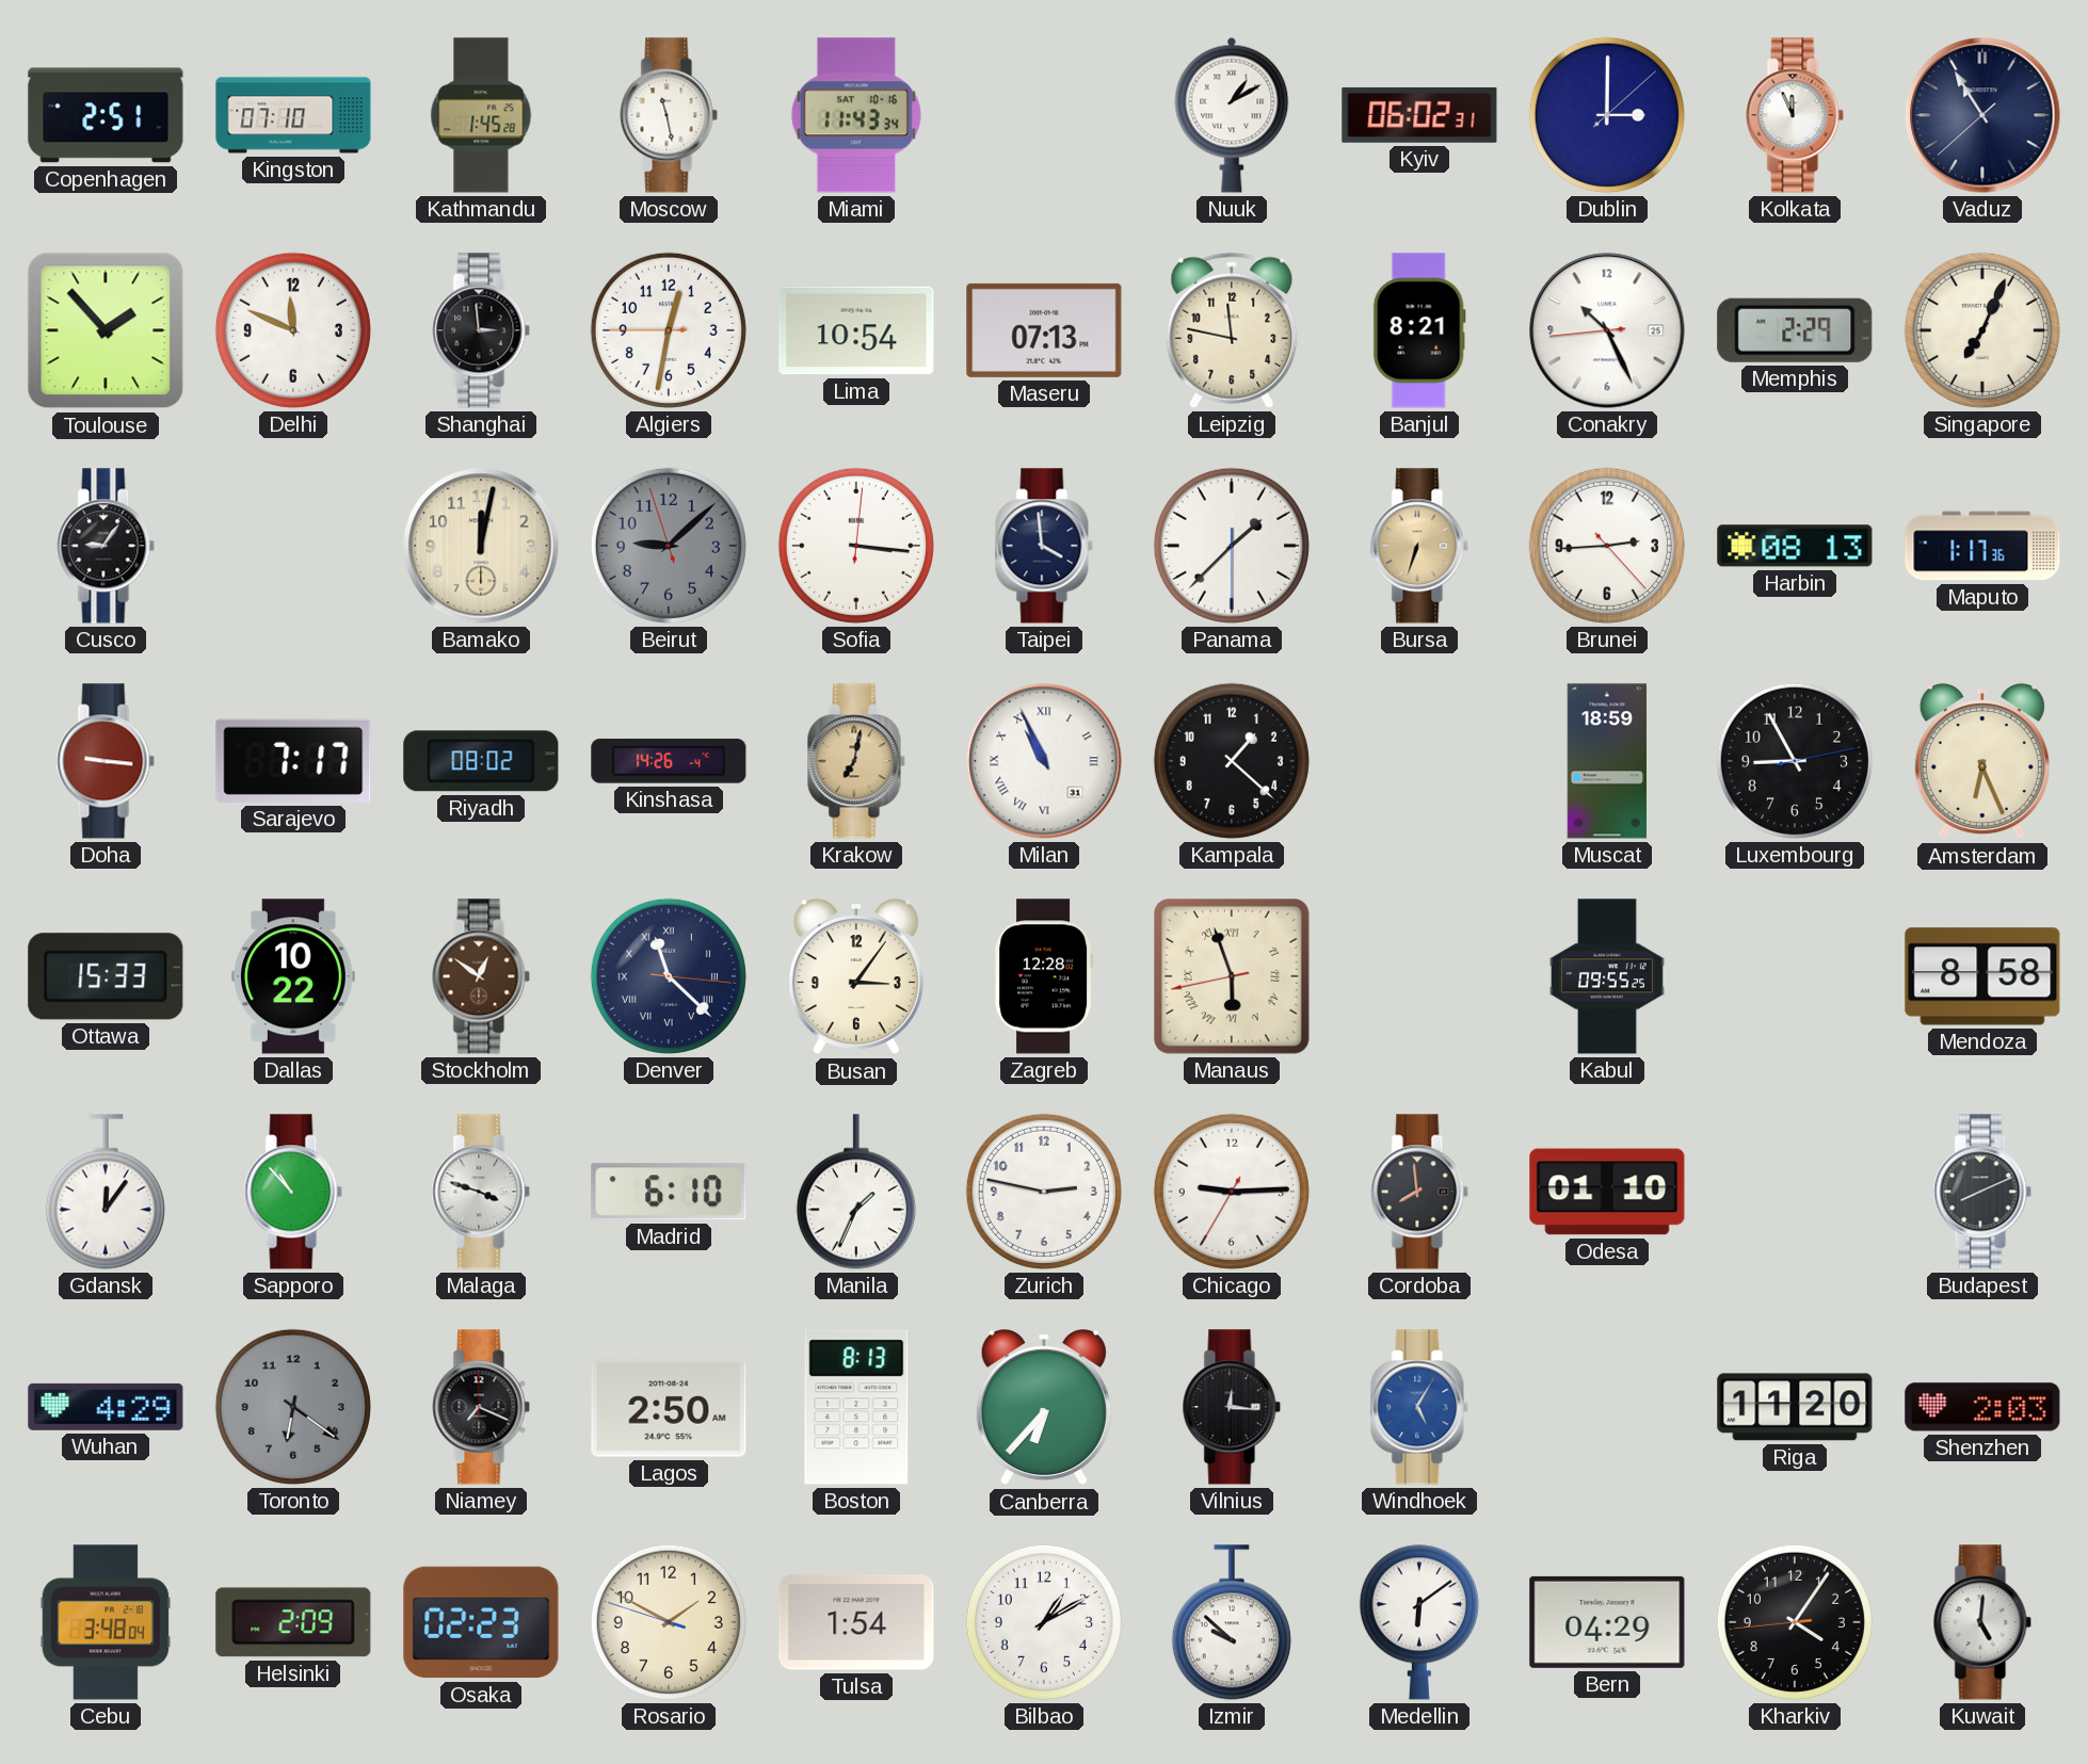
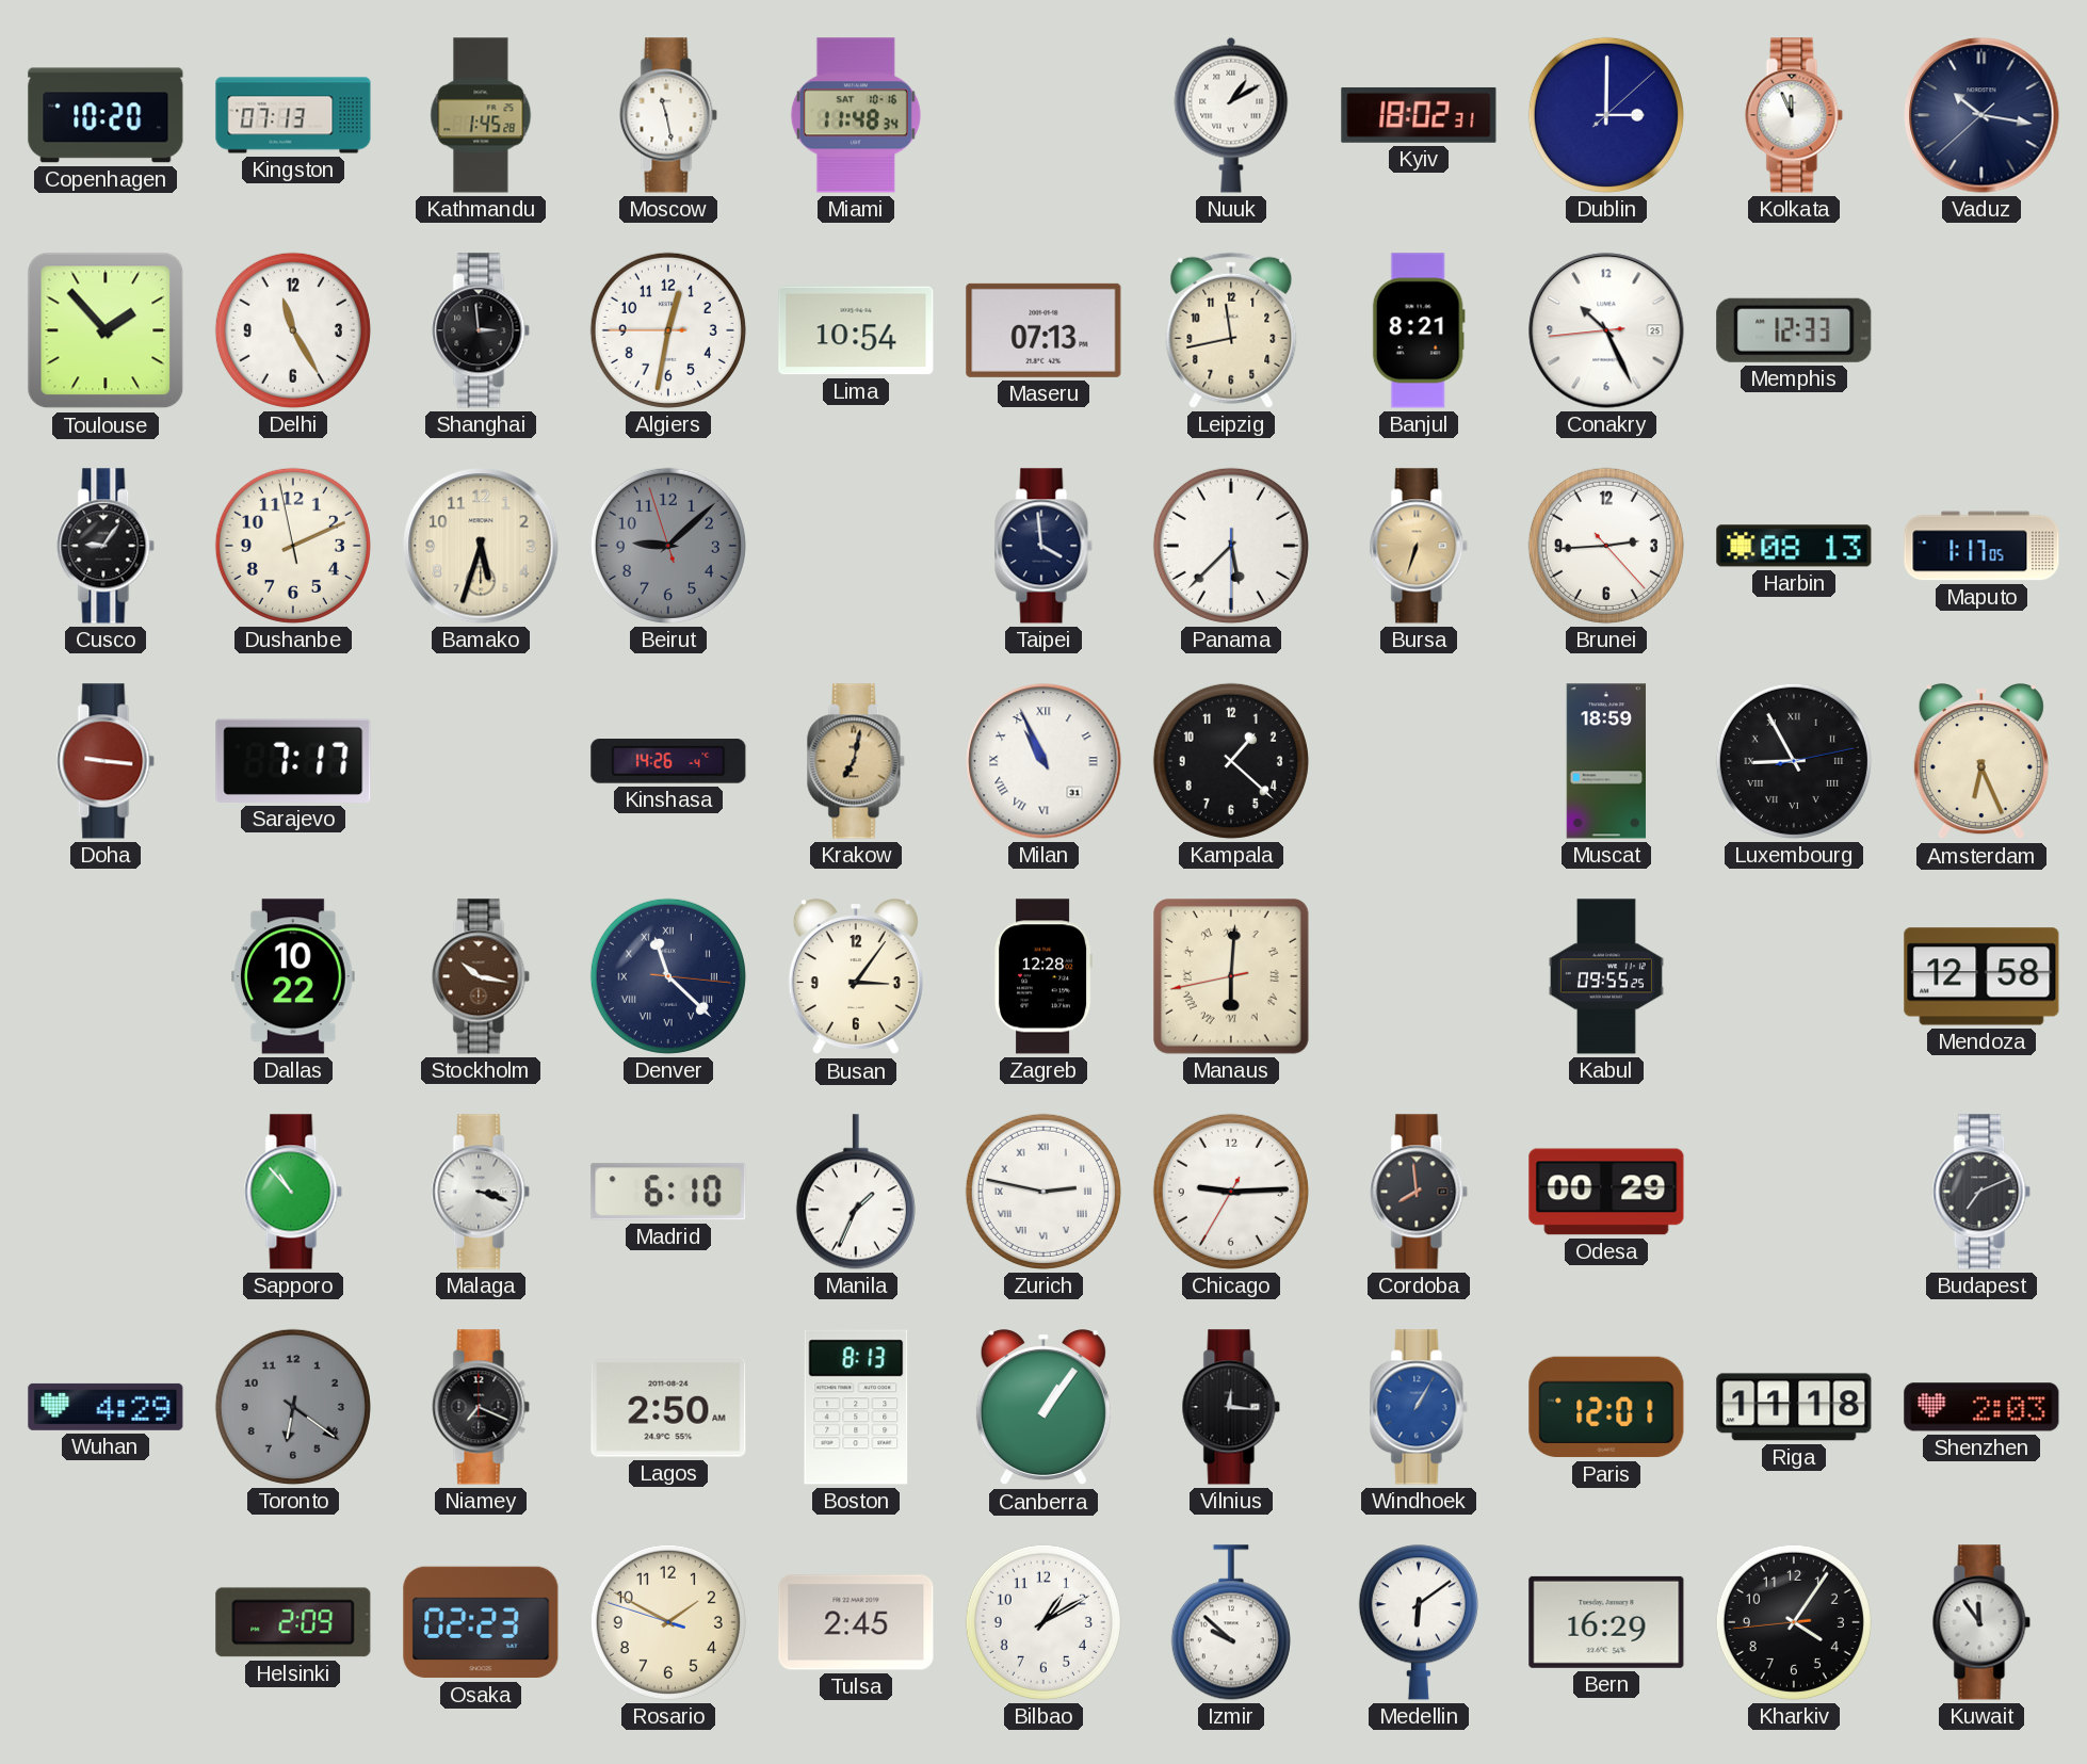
Copenhagen: 2:51 -> 10:20 (106, 115)
Kingston: 07:10 -> 07:13 (293, 115)
Miami: 11:43 -> 11:48 (856, 115)
Kyiv: 06:02 -> 18:02 (1419, 115)
Vaduz: 10:54 -> 10:16 (1981, 115)
Delhi: 11:49 -> 11:25 (293, 330)
Leipzig: 11:47 -> 11:43 (1231, 330)
Memphis: 2:29 -> 12:33 (1794, 330)
Singapore: 7:04 -> none (1982, 330)
Dushanbe: none -> 2:10 (293, 546)
Bamako: 12:02 -> 5:33 (481, 546)
Sofia: 3:16 -> none (856, 546)
Panama: 1:37 -> 5:37 (1231, 546)
Maputo: 1:17:36 -> 1:17:05 (1981, 546)
Riyadh: 08:02 -> none (481, 761)
Luxembourg numerals: Arabic -> Roman (1794, 761)
Ottawa: 15:33 -> none (106, 976)
Stockholm: 12:51 -> 10:17 (481, 976)
Manaus: 5:56 -> 6:00 (1232, 977)
Mendoza: 8:58 -> 12:58 (1981, 976)
Gdansk: 12:06 -> none (106, 1192)
Malaga: 3:48 -> 3:18 (481, 1192)
Zurich numerals: Arabic -> Roman (1043, 1192)
Odesa: 01:10 -> 00:29 (1606, 1192)
Budapest: 8:11 -> 7:11 (1981, 1192)
Canberra: 6:37 -> 1:06 (1043, 1408)
Windhoek: 5:05 -> 1:05 (1419, 1407)
Paris: none -> 12:01 (1606, 1407)
Riga: 11:20 -> 11:18 (1794, 1407)
Cebu: 3:48 -> none (106, 1622)
Tulsa: 1:54 -> 2:45 (856, 1622)
Bern: 04:29 -> 16:29 (1606, 1622)
Kuwait: 5:01 -> 11:54 (1981, 1622)
